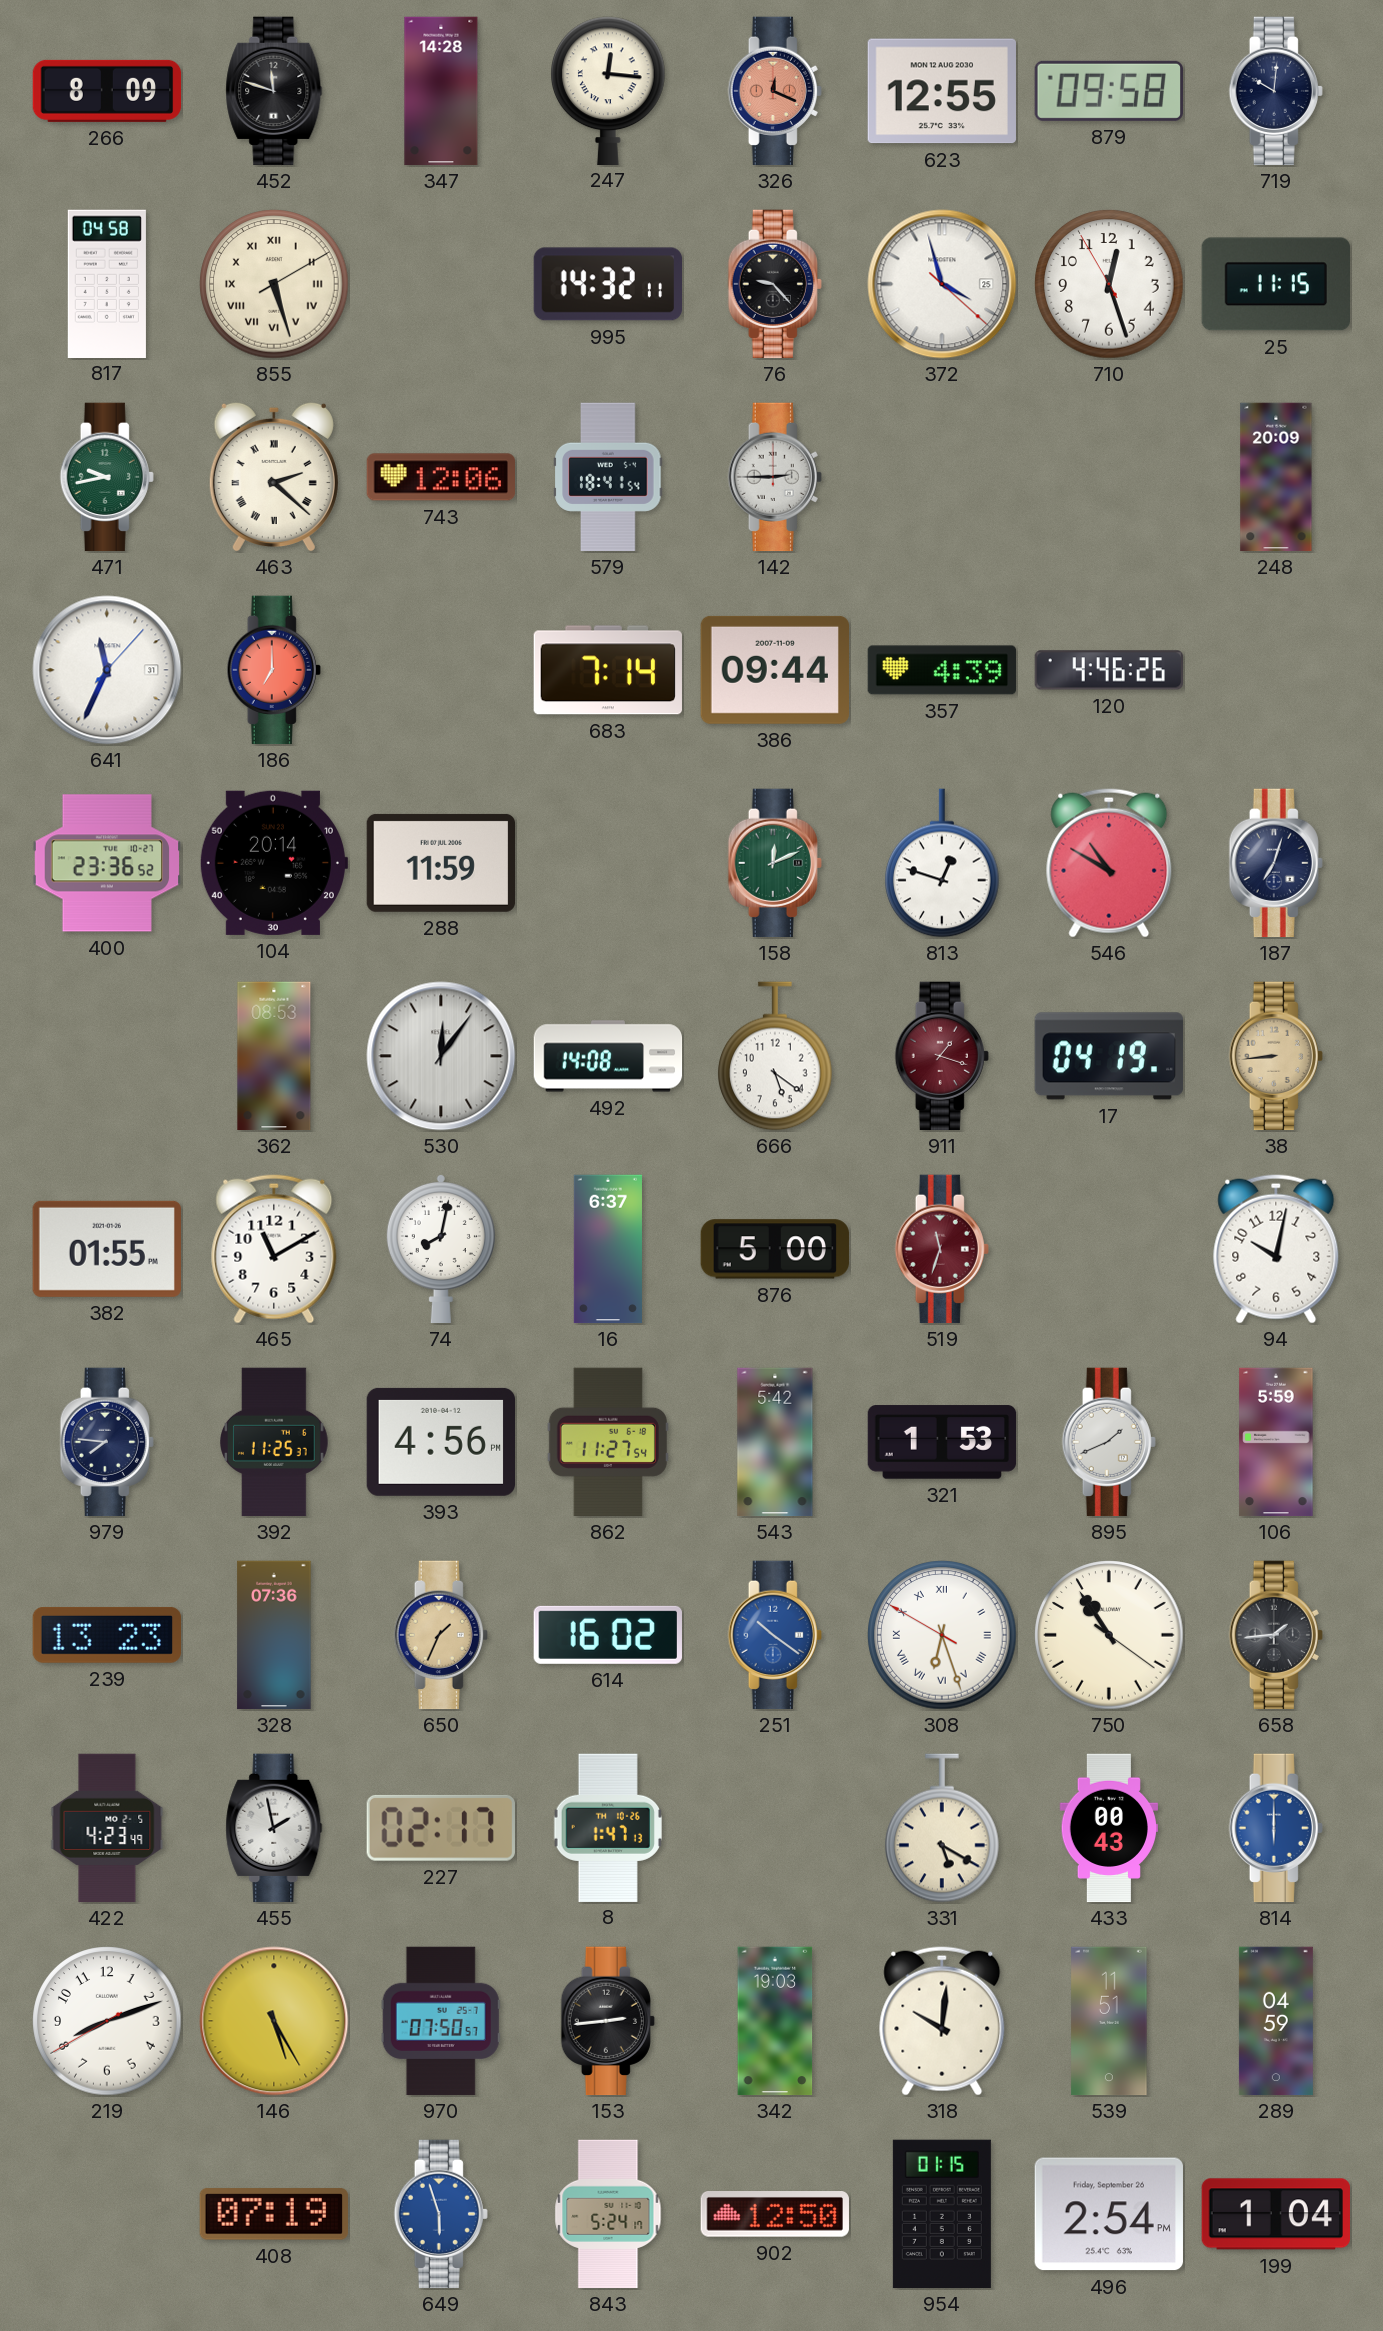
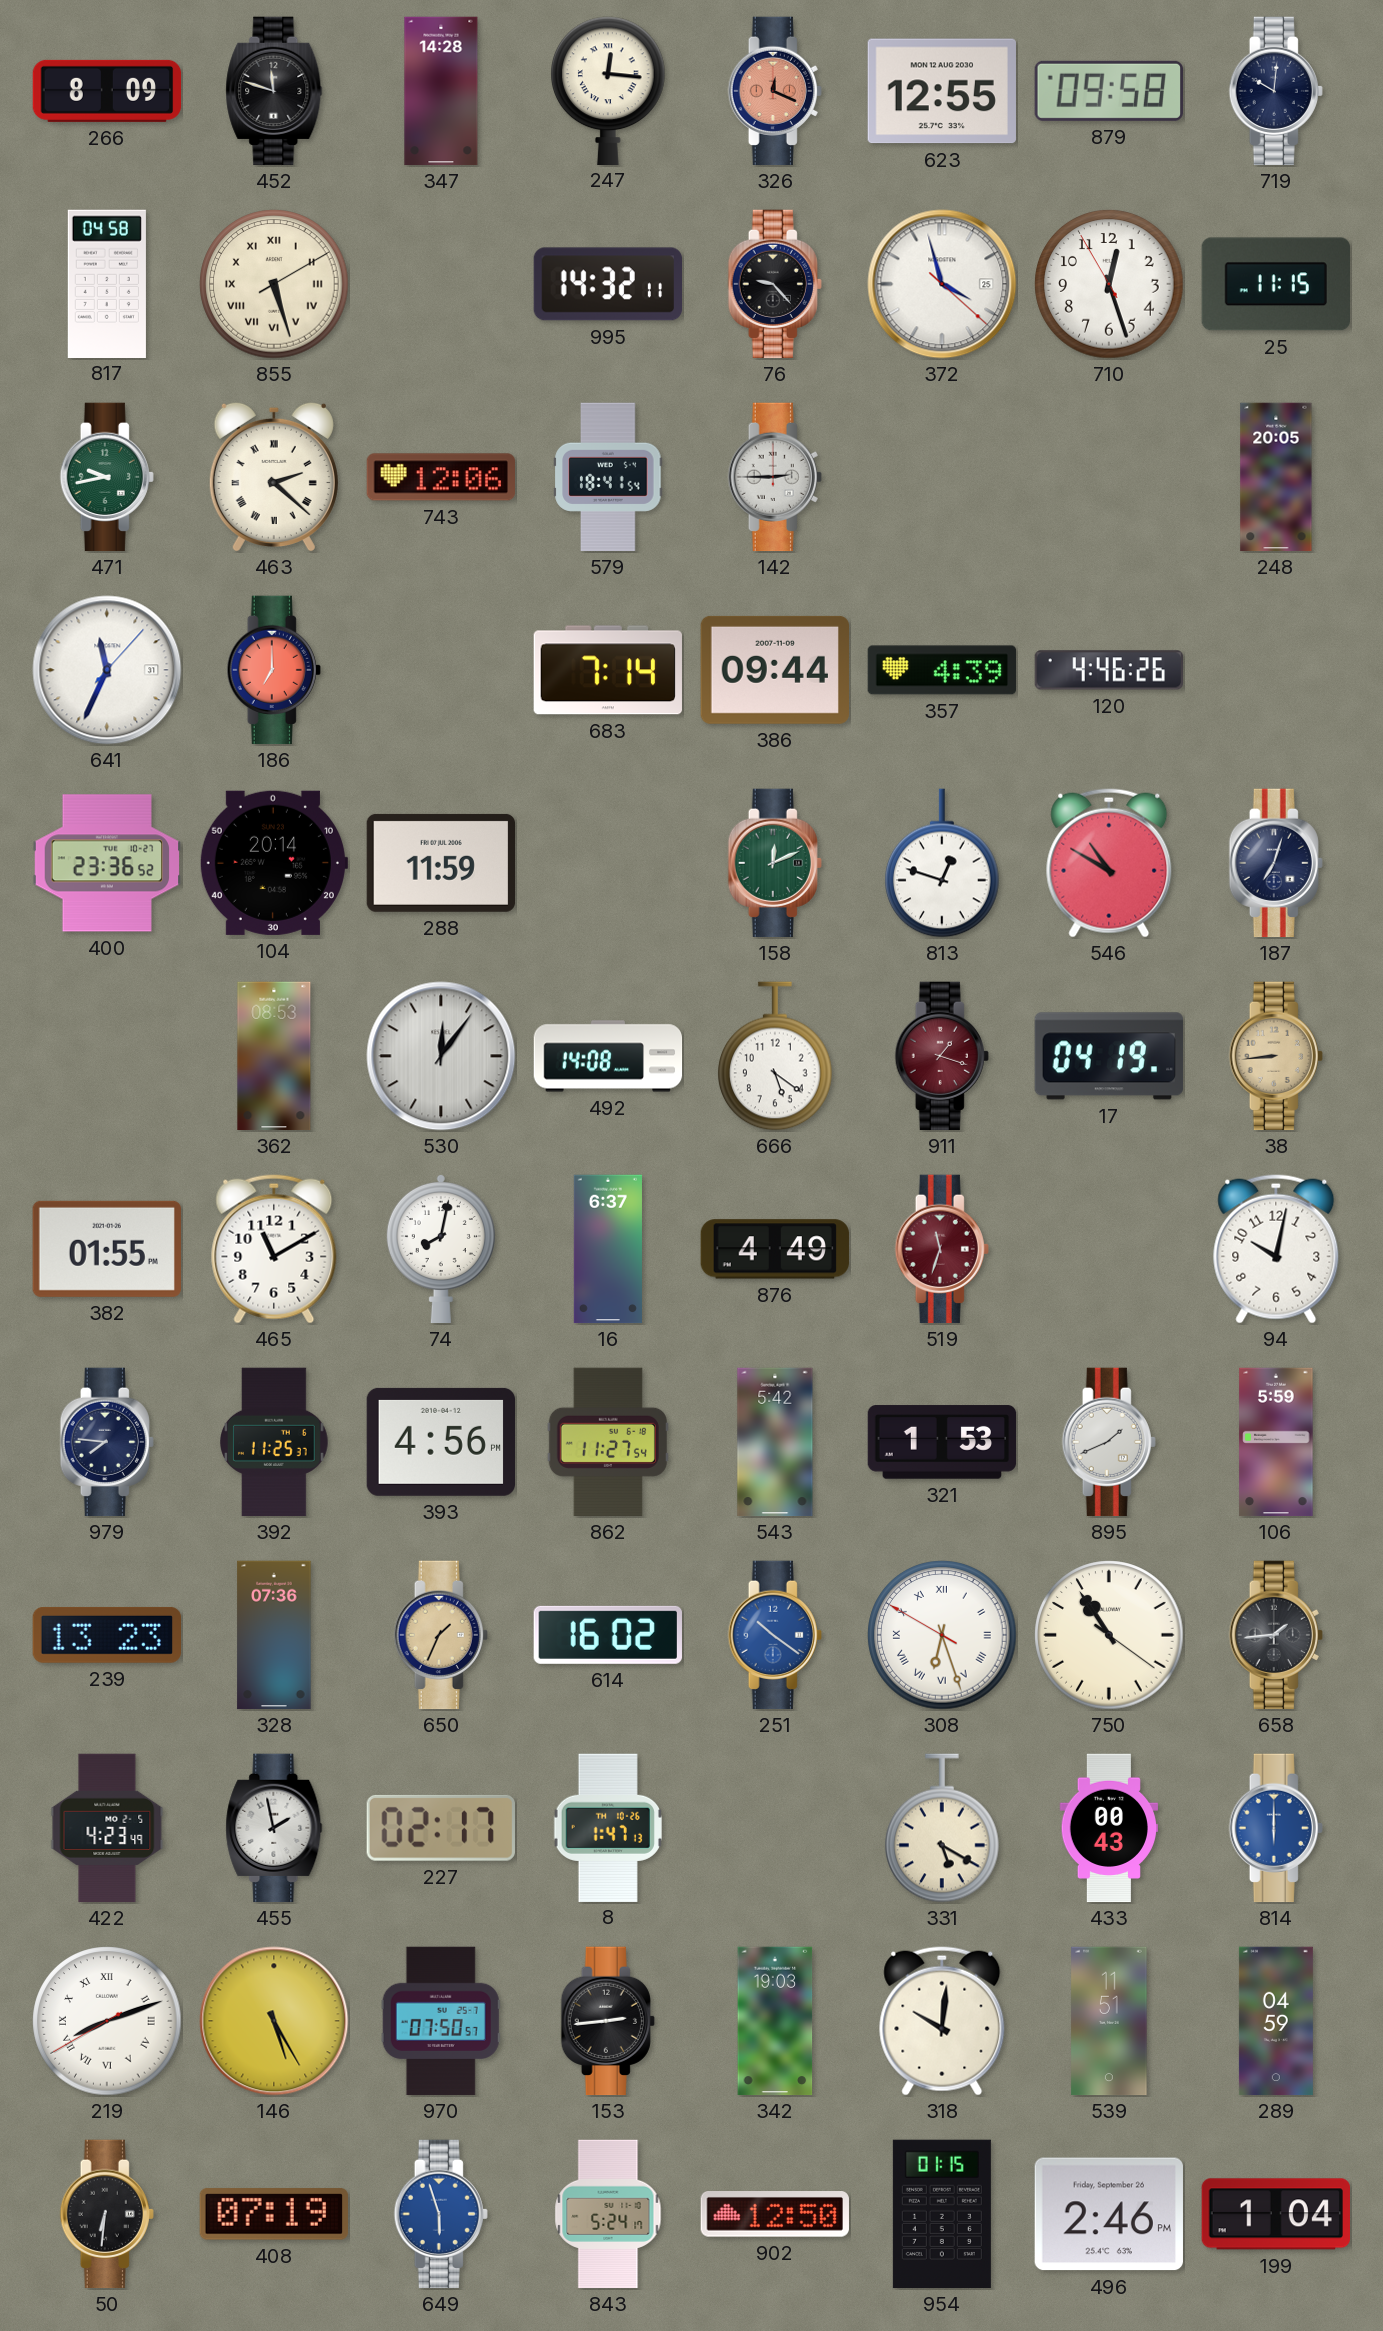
248: 20:09 -> 20:05 (1276, 477)
876: 5:00 -> 4:49 (774, 1249)
219 numerals: Arabic -> Roman (107, 2021)
50: none -> 6:31 (107, 2214)
496: 2:54 -> 2:46 (1109, 2214)
